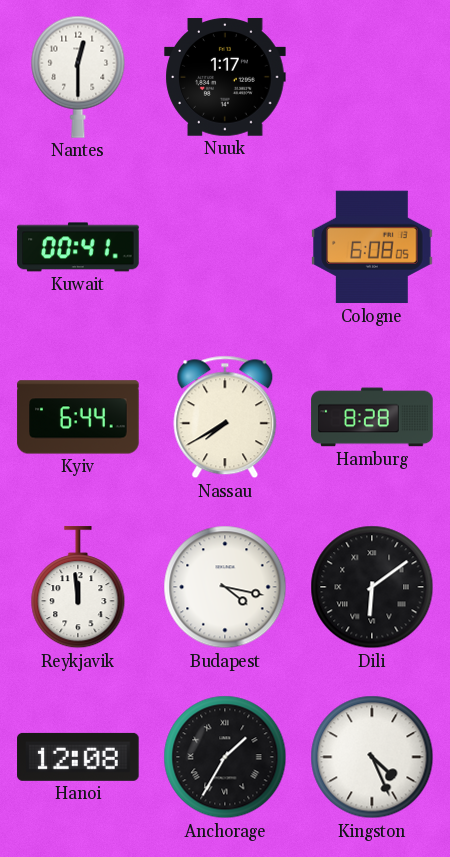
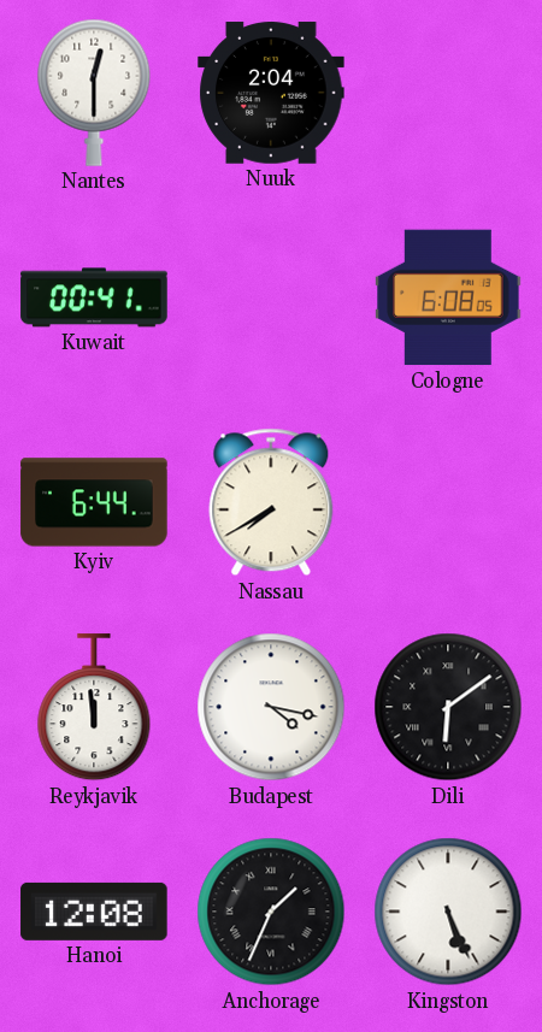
Nuuk: 1:17 -> 2:04 (271, 93)
Hamburg: 8:28 -> none (372, 417)
Anchorage: 1:35 -> 1:34 (271, 912)
Kingston: 4:26 -> 5:26 (448, 912)
